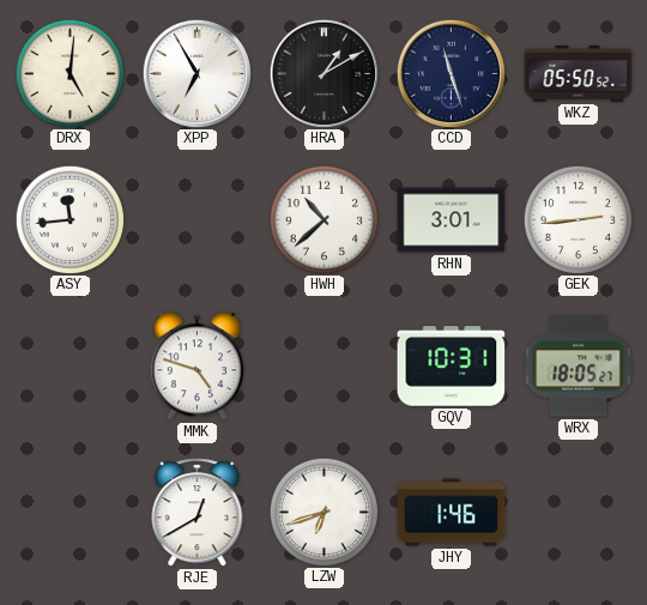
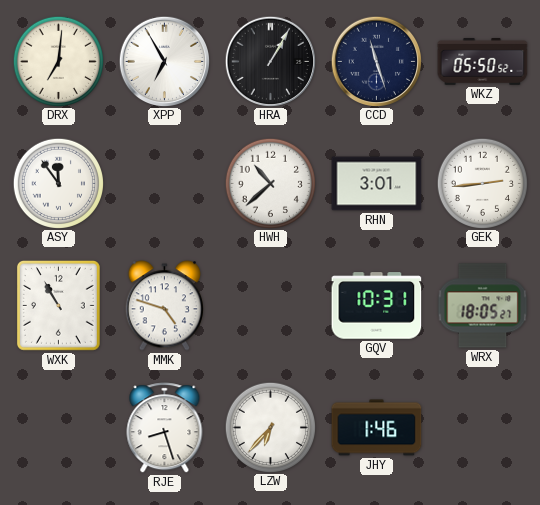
DRX: 5:01 -> 7:01 (58, 61)
HRA: 1:10 -> 1:05 (270, 61)
ASY: 11:44 -> 11:54 (58, 183)
WXK: none -> 10:55 (58, 305)
RJE: 12:40 -> 8:27 (165, 428)
LZW: 6:42 -> 6:37 (270, 427)
